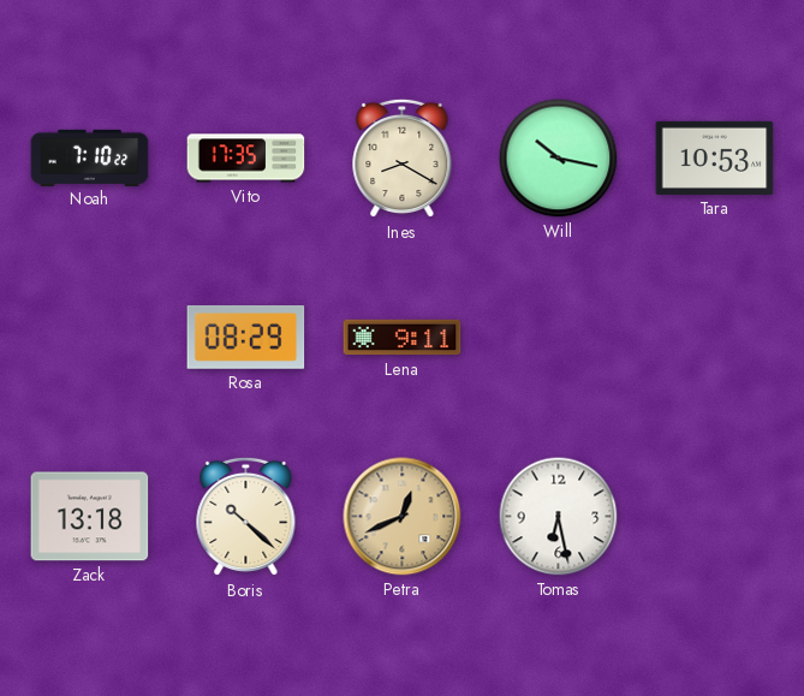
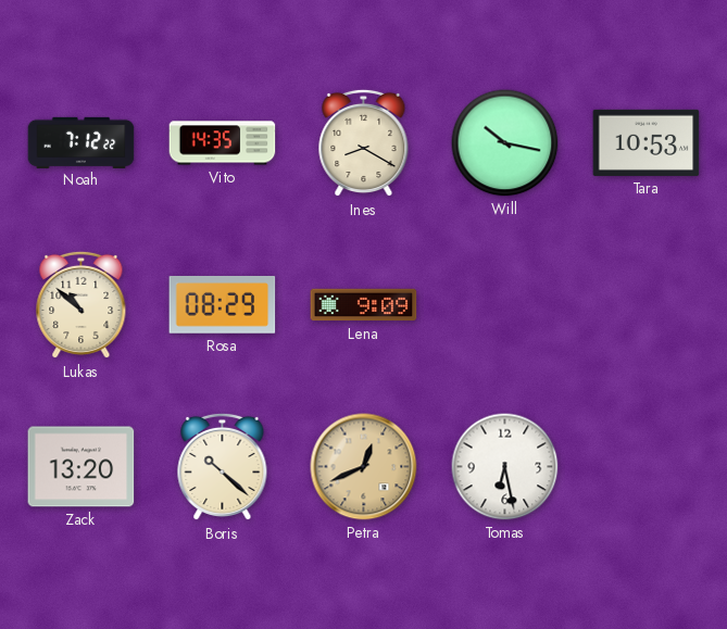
Noah: 7:10 -> 7:12 (82, 142)
Vito: 17:35 -> 14:35 (223, 143)
Lukas: none -> 10:52 (82, 305)
Lena: 9:11 -> 9:09 (364, 305)
Zack: 13:18 -> 13:20 (82, 467)
